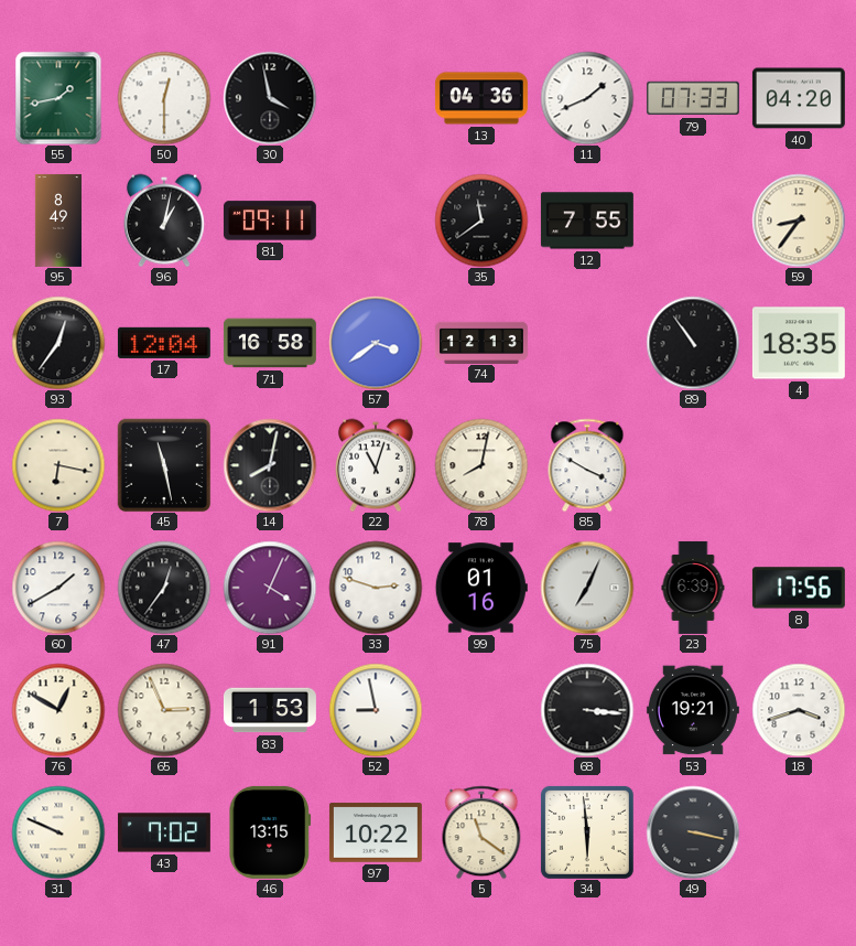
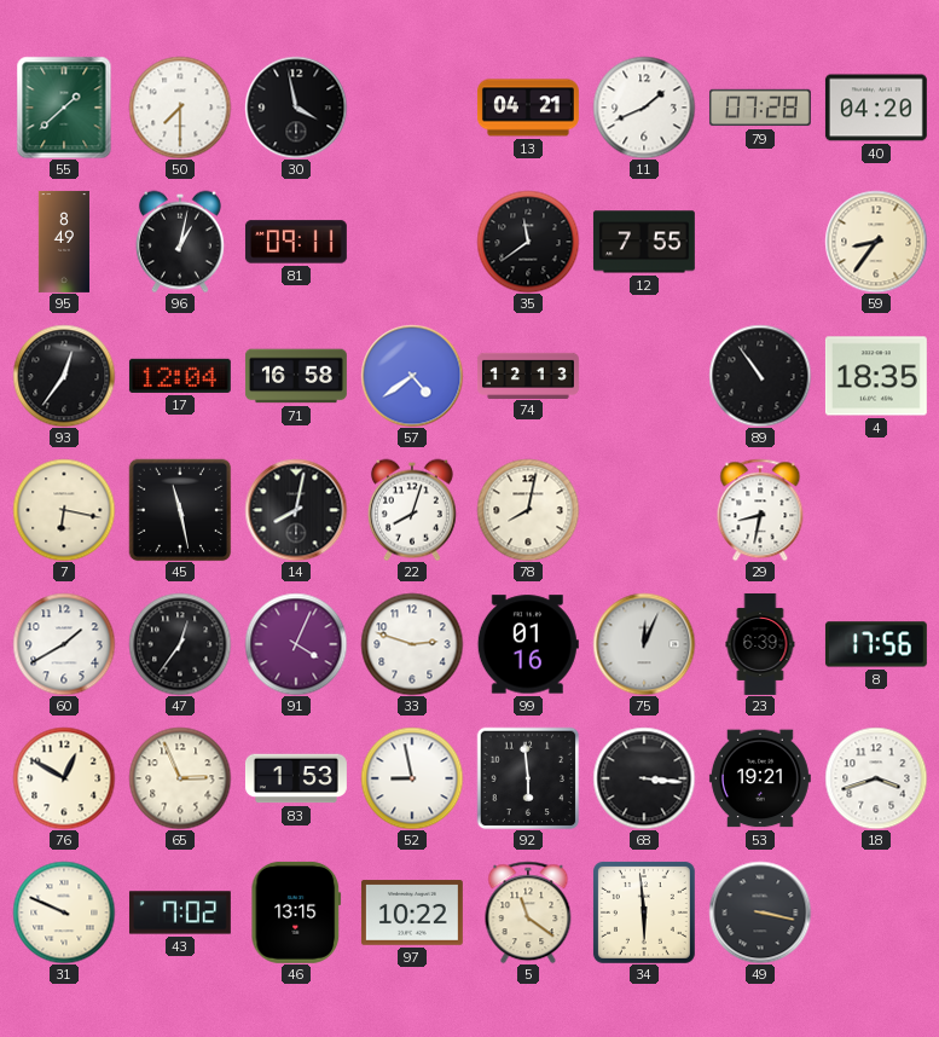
55: 1:43 -> 1:38 (64, 108)
50: 12:30 -> 7:30 (180, 108)
13: 04:36 -> 04:21 (528, 108)
79: 07:33 -> 07:28 (760, 108)
57: 3:39 -> 4:39 (412, 376)
22: 11:03 -> 8:03 (412, 510)
85: 3:50 -> none (587, 465)
29: none -> 8:32 (760, 510)
75: 7:04 -> 12:04 (644, 644)
92: none -> 5:59 (528, 778)
